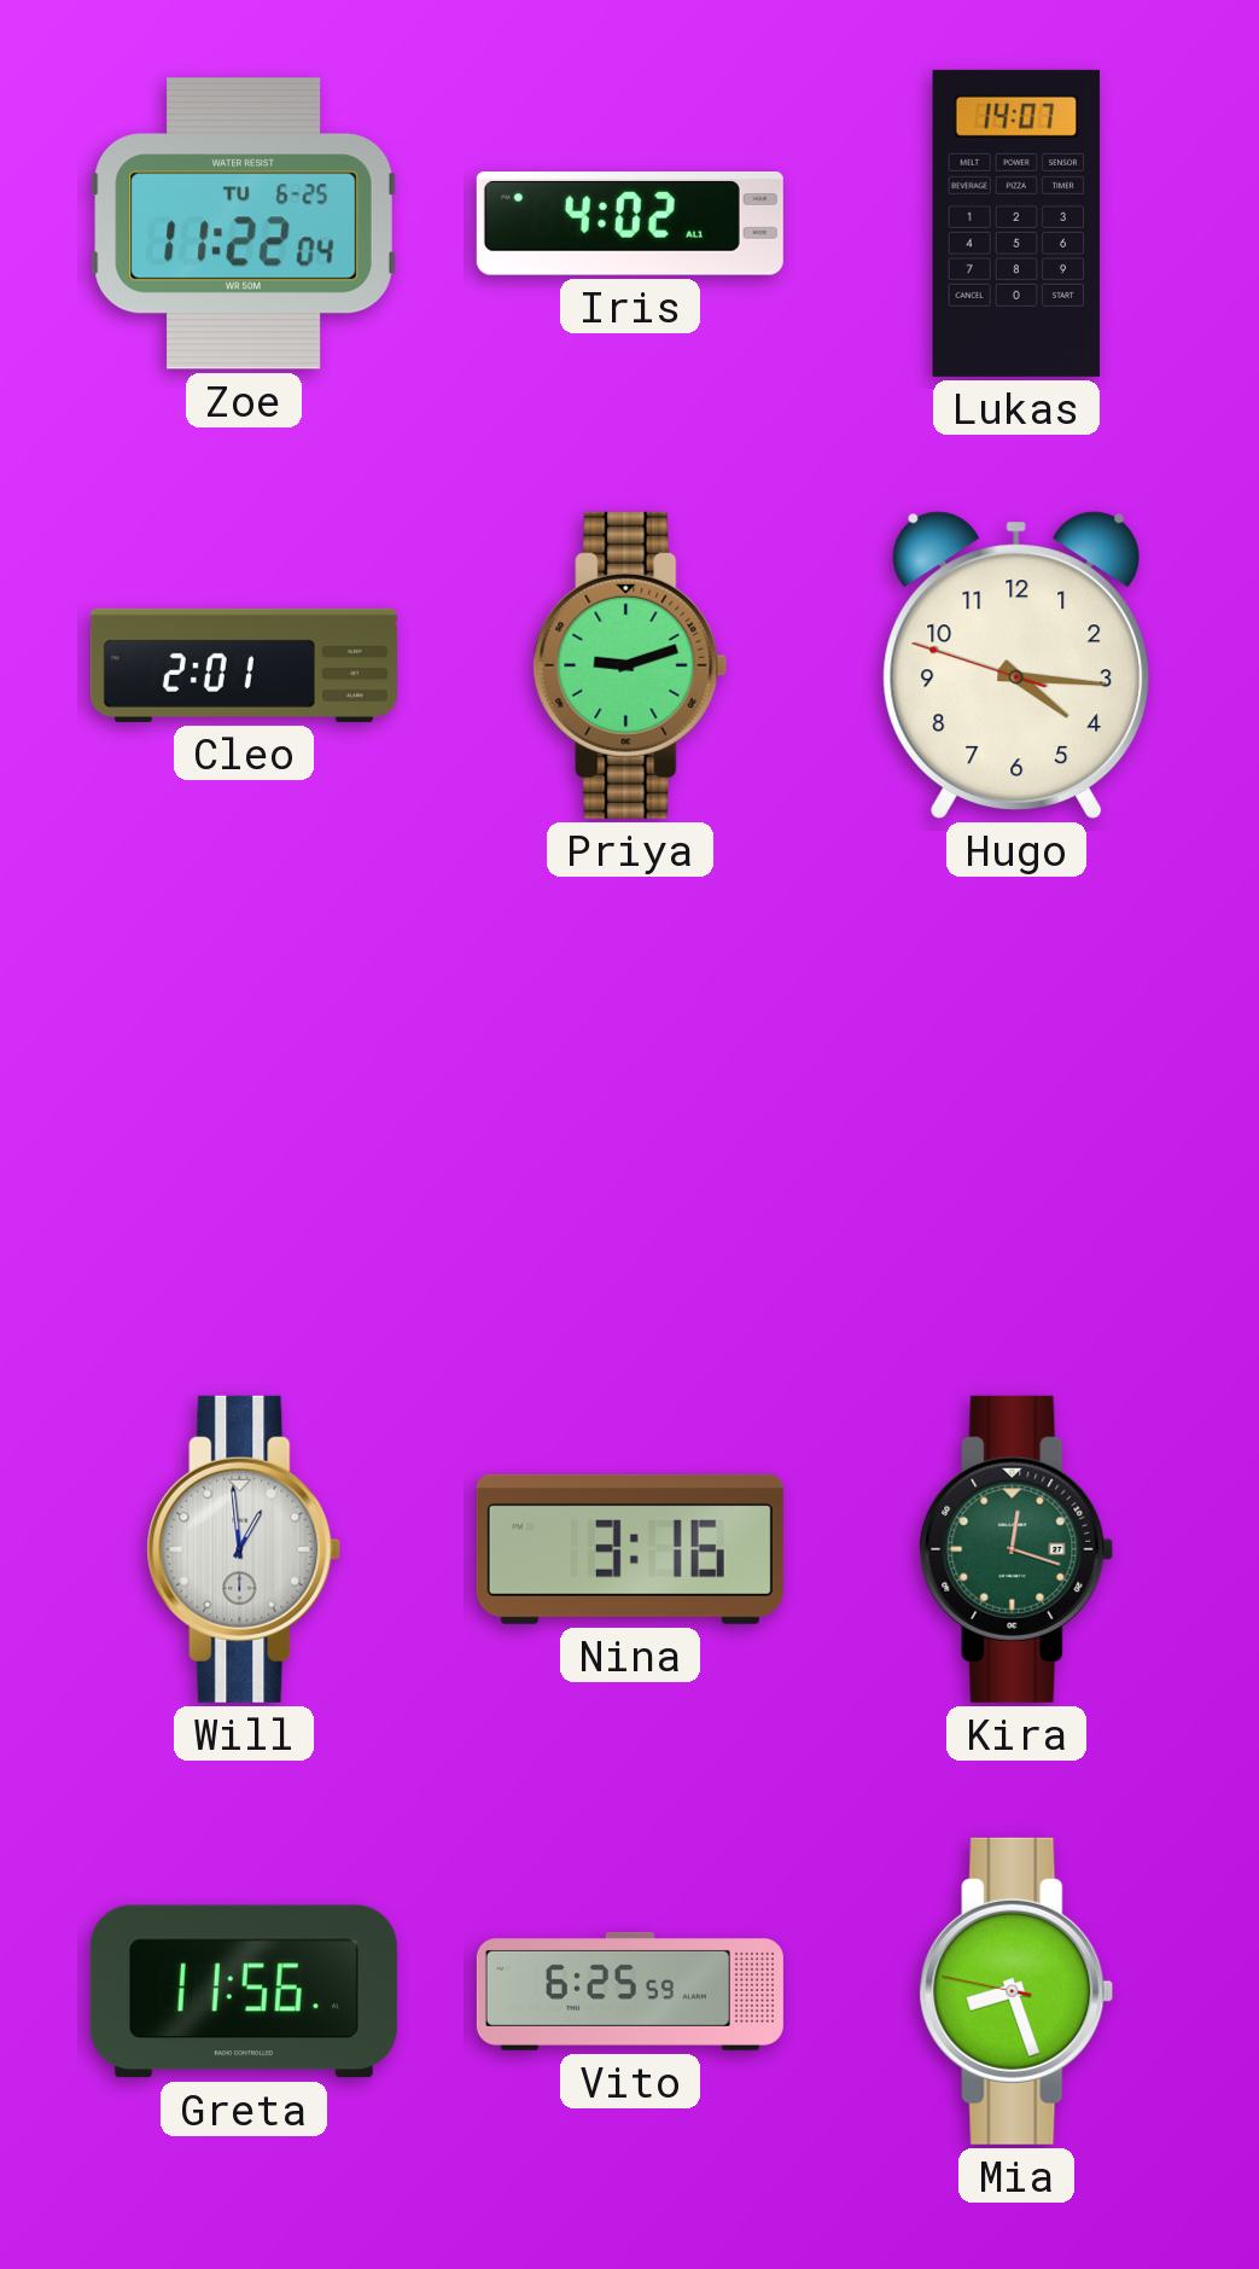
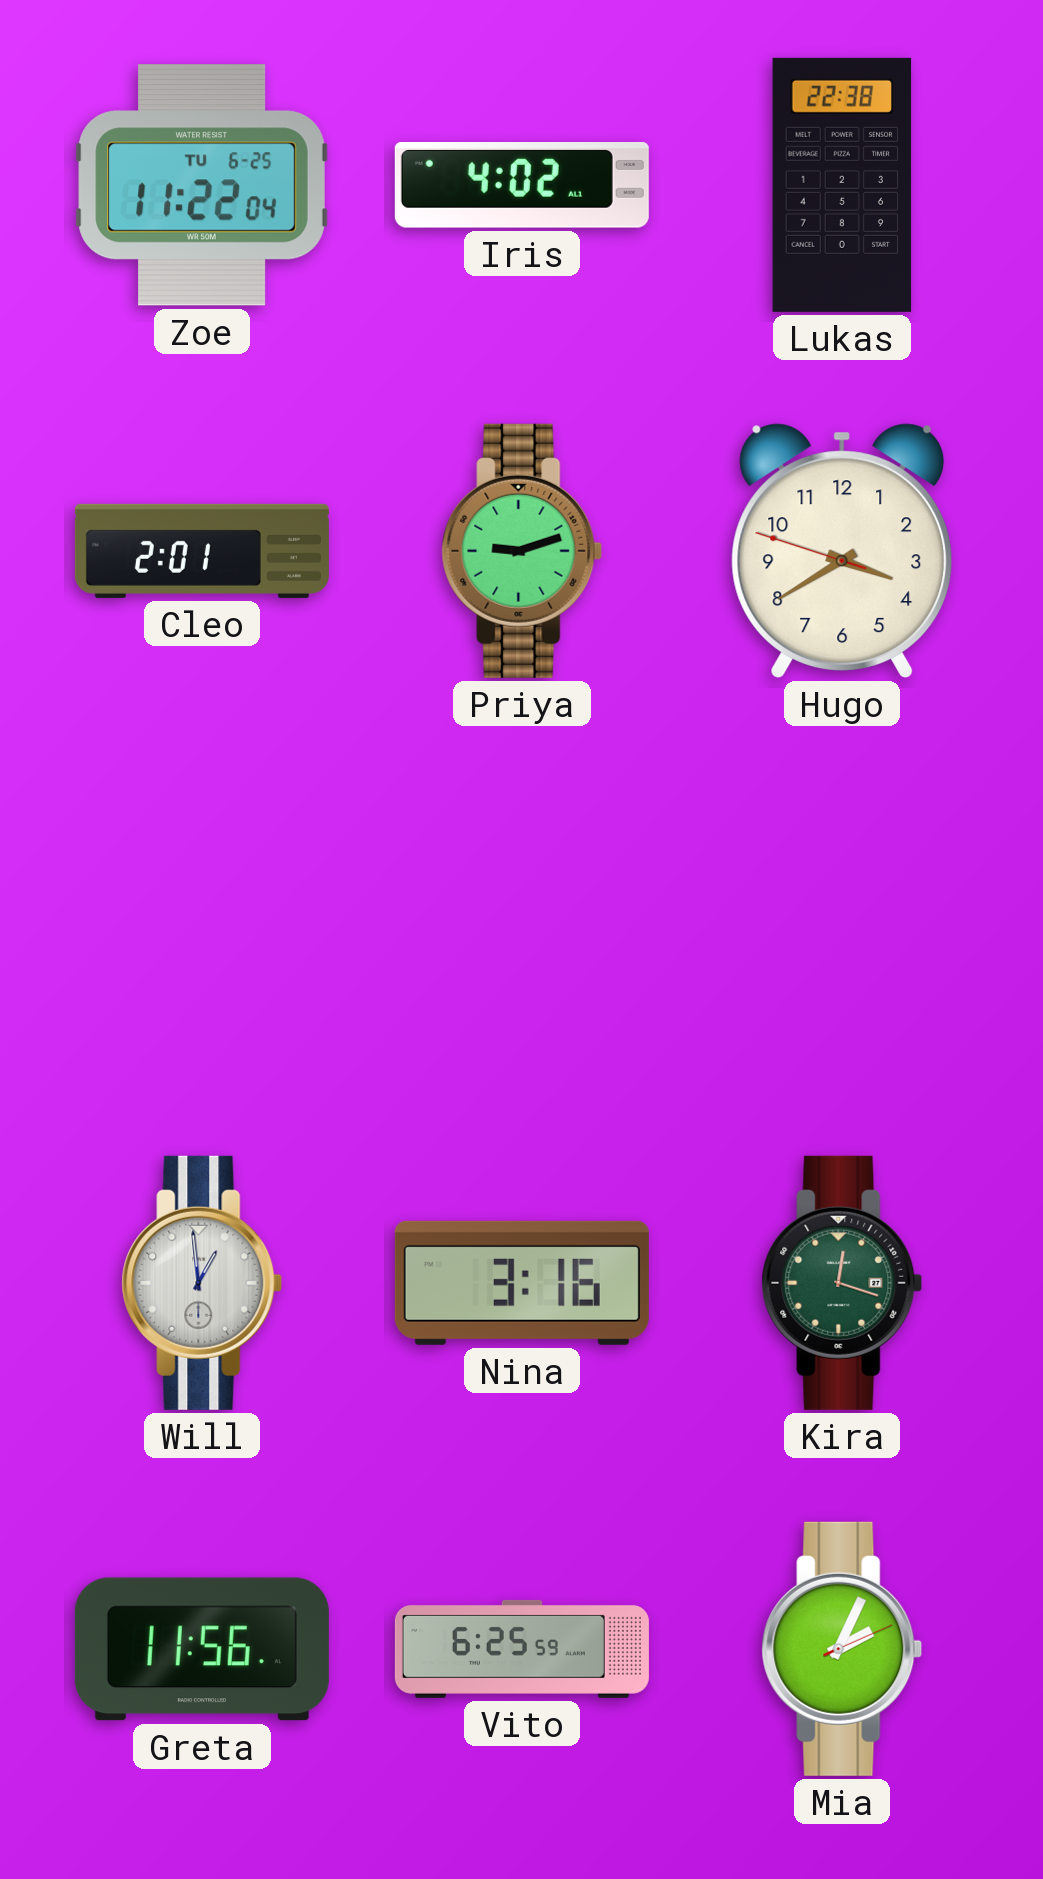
Lukas: 14:07 -> 22:38 (842, 185)
Hugo: 4:15 -> 3:39 (842, 551)
Mia: 8:26 -> 2:04 (842, 1649)
